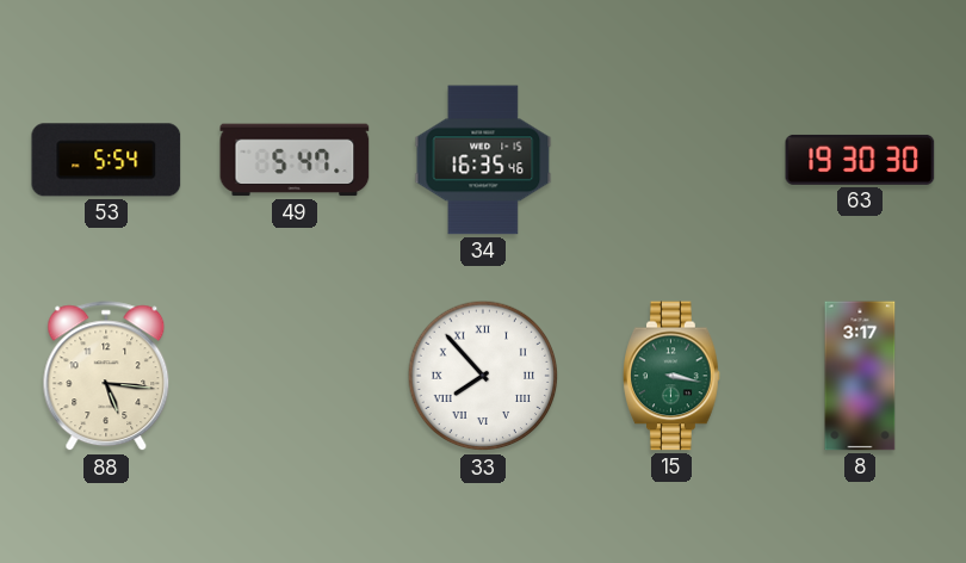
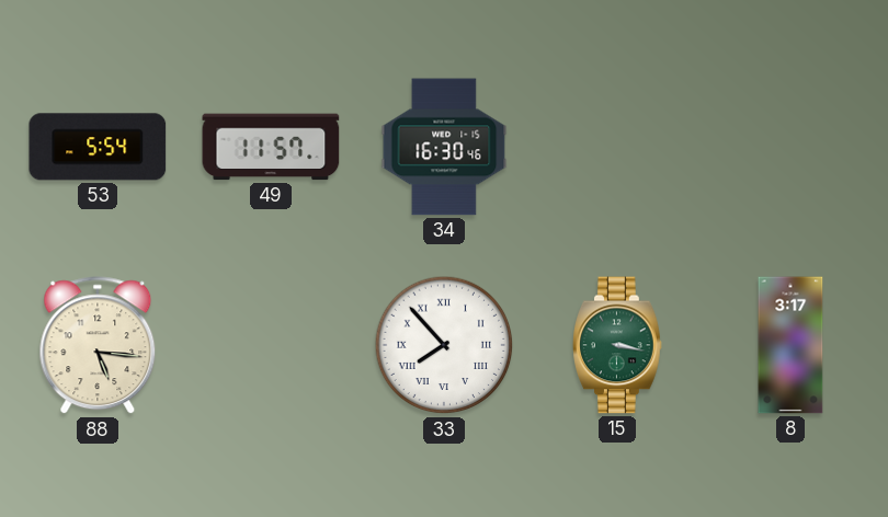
49: 5:47 -> 11:57 (271, 147)
34: 16:35 -> 16:30 (444, 147)
63: 19:30 -> none (860, 160)
